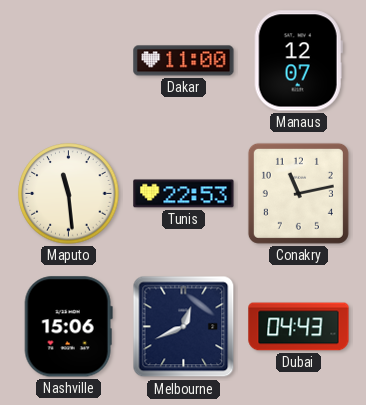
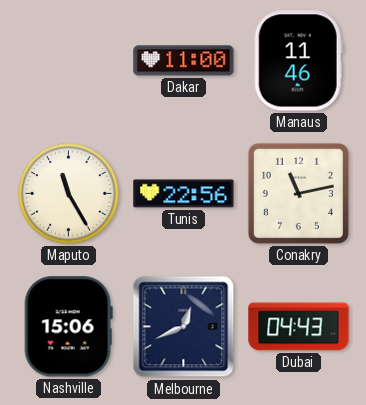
Manaus: 12:07 -> 11:46 (298, 61)
Maputo: 11:29 -> 11:25 (69, 194)
Tunis: 22:53 -> 22:56 (184, 194)
